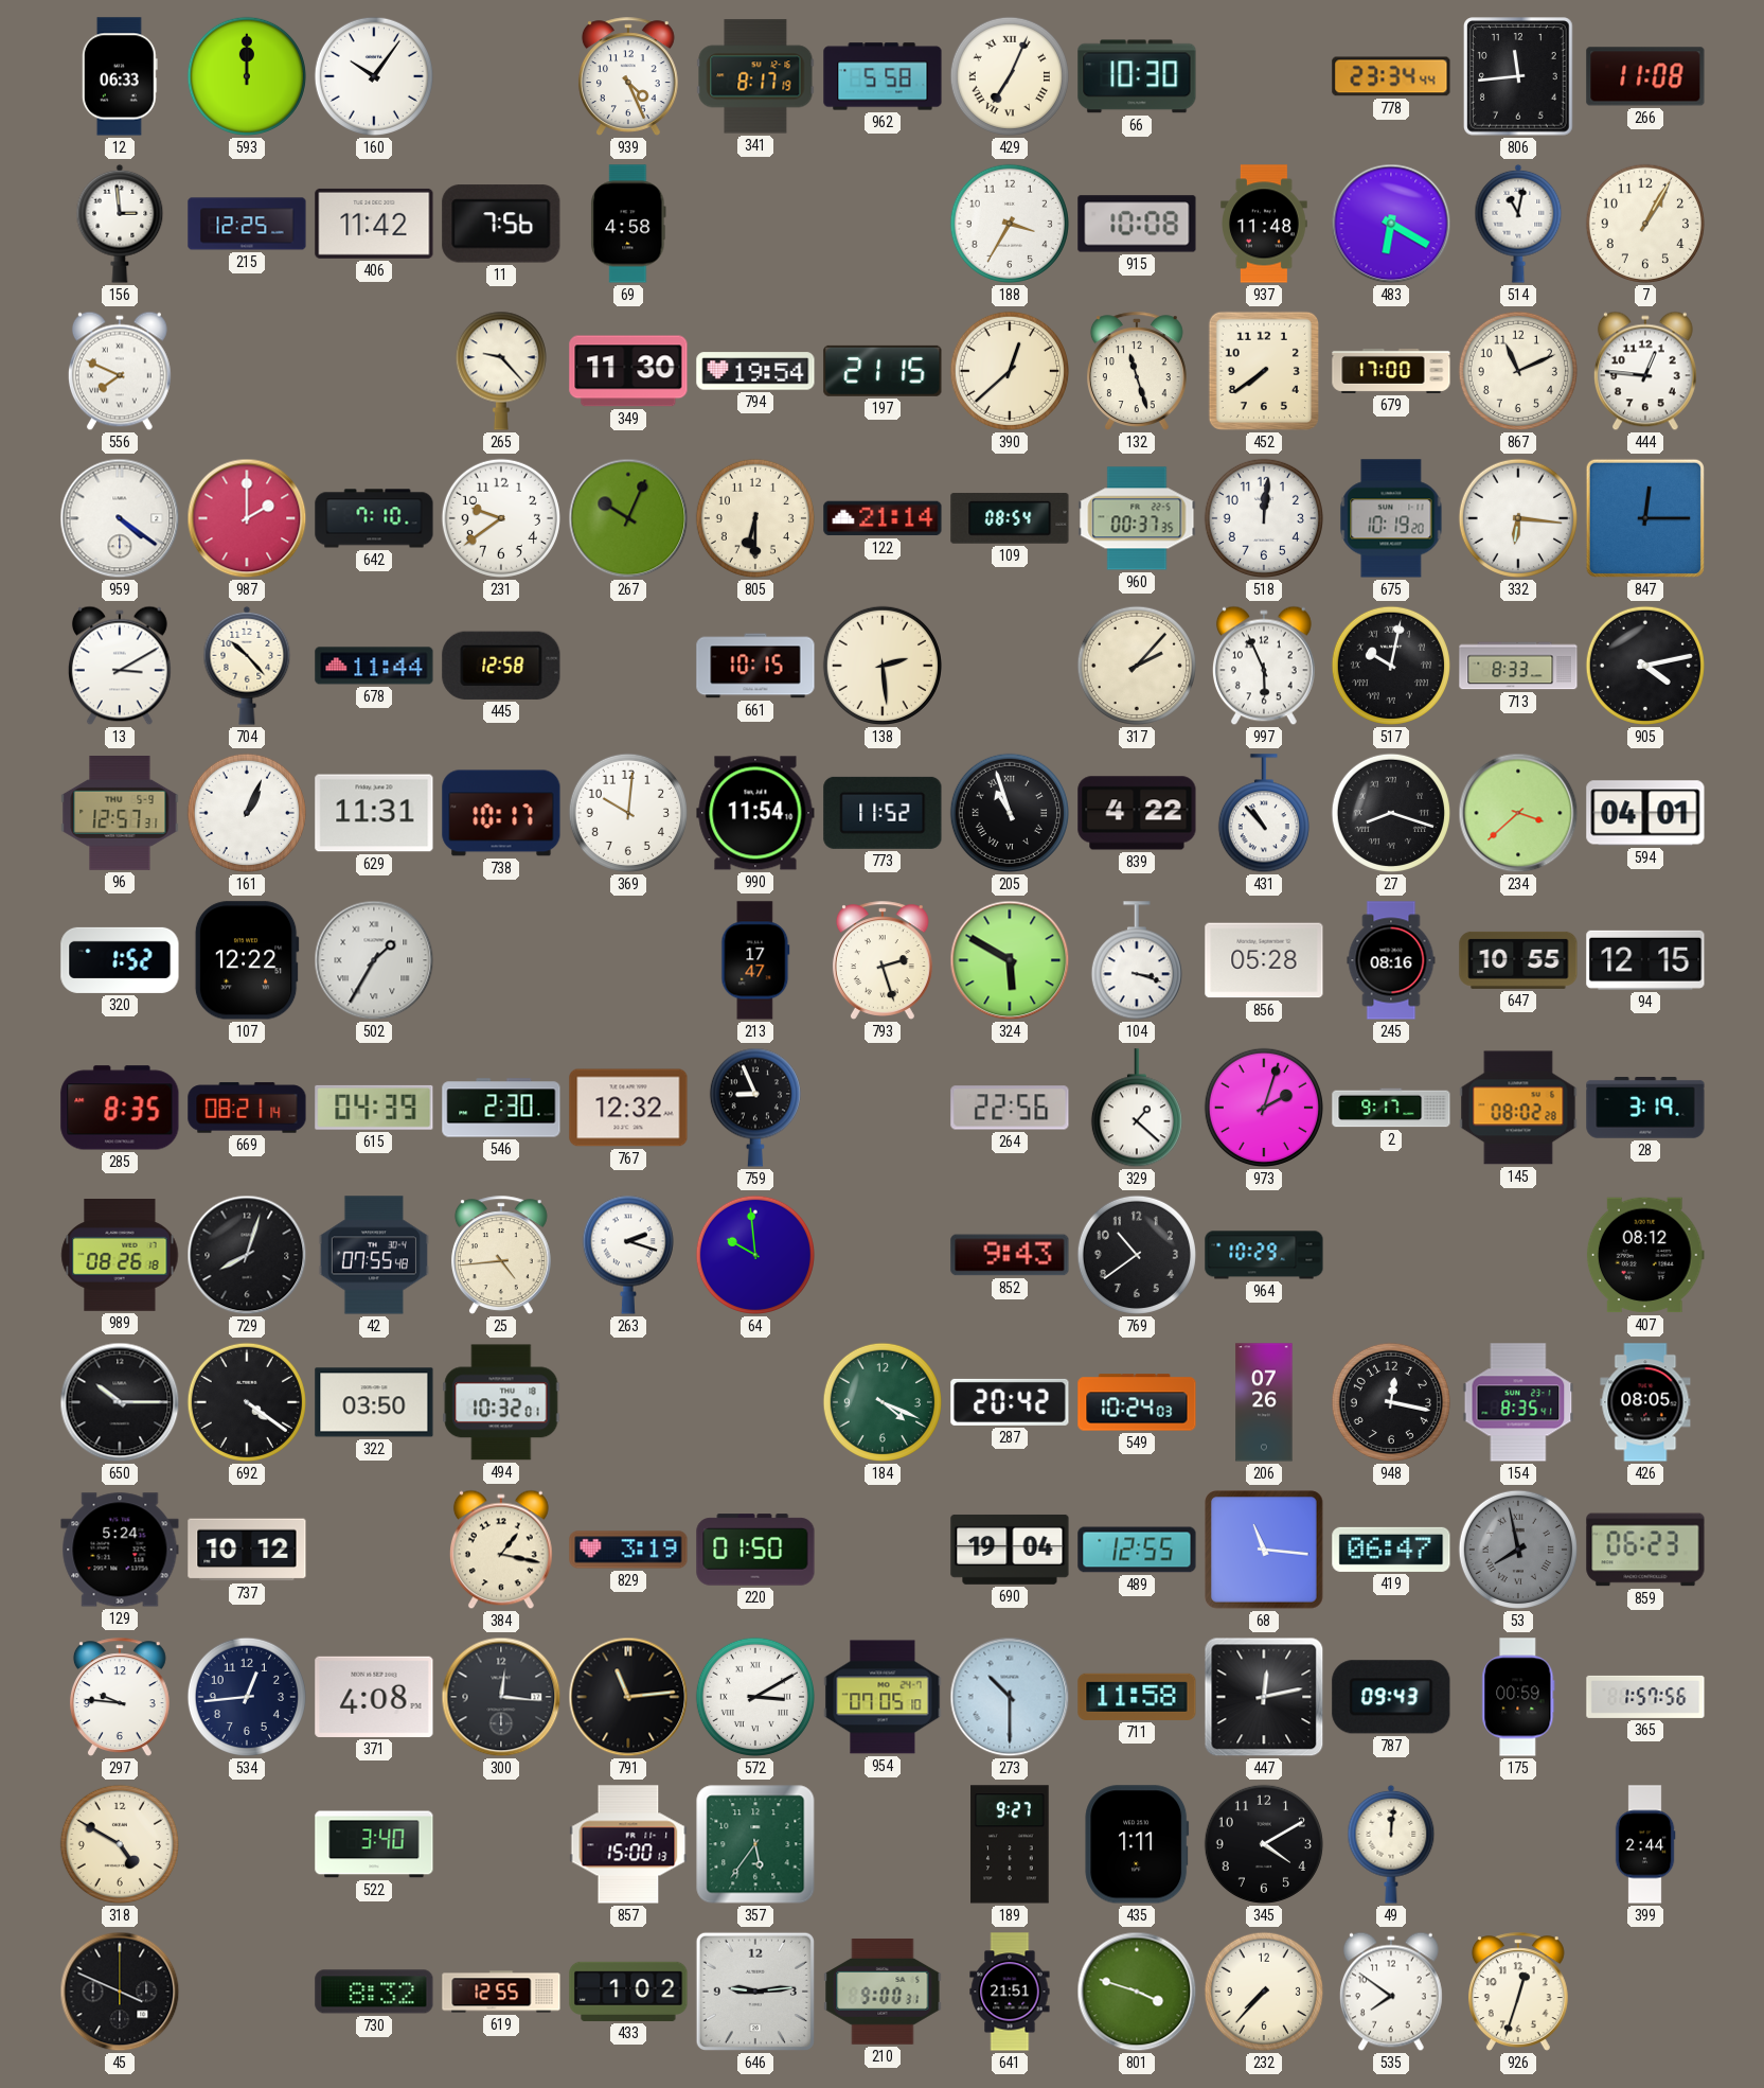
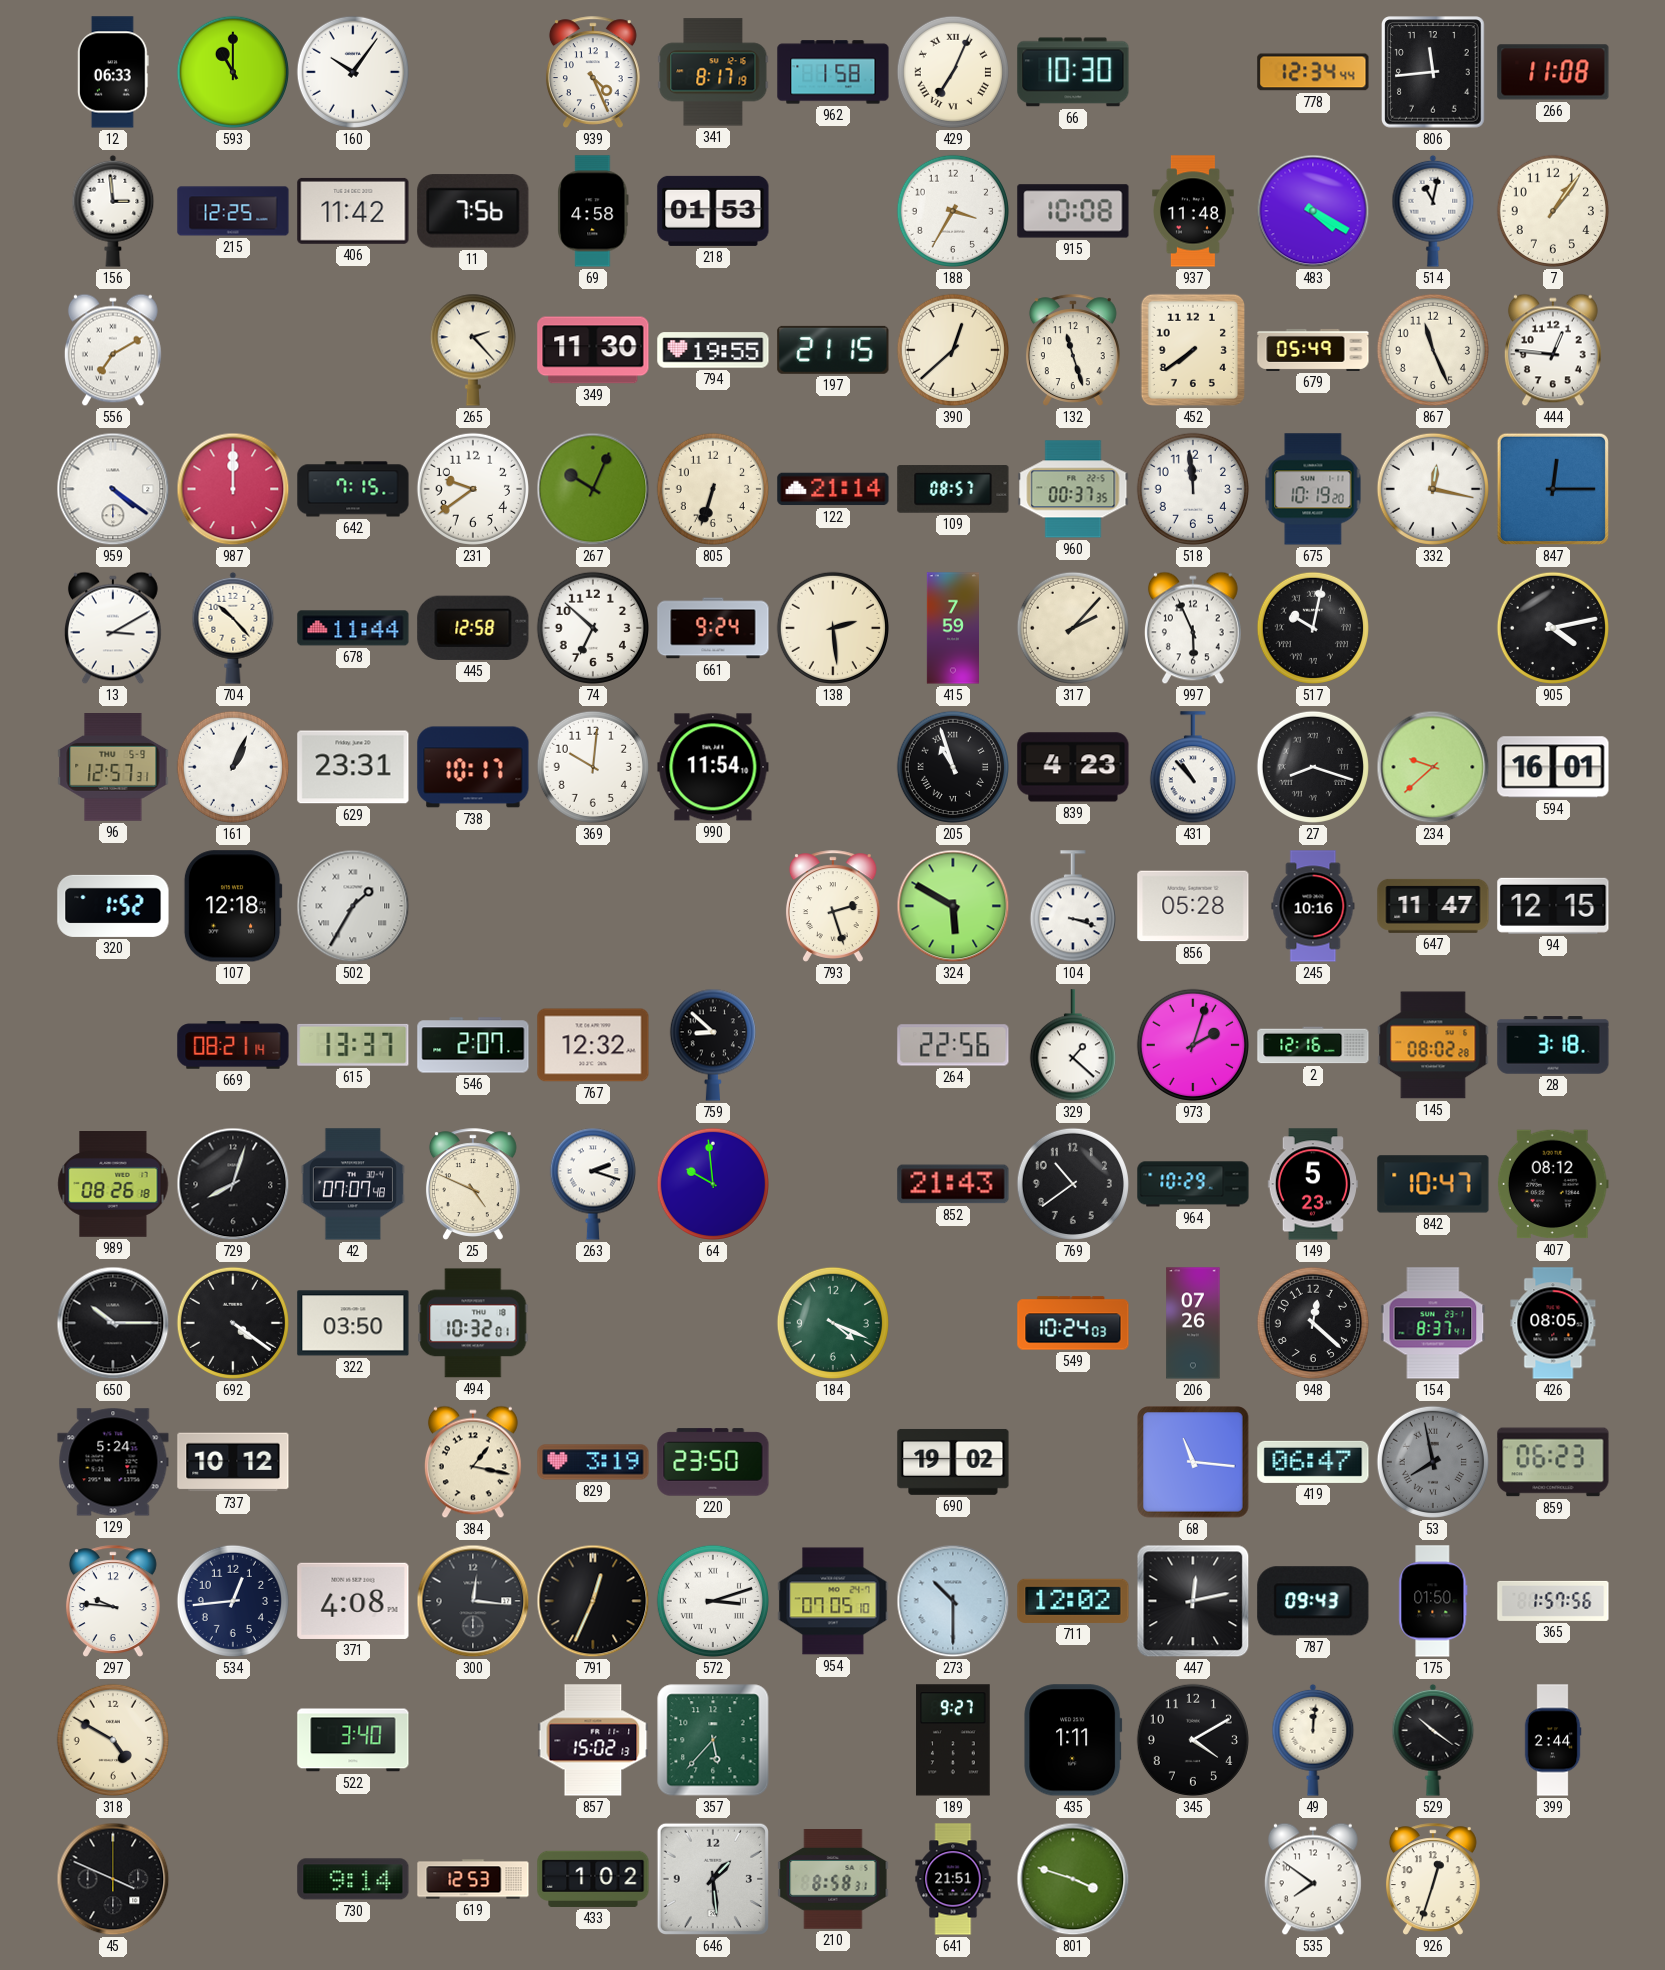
593: 12:00 -> 11:00 (233, 72)
962: 5:58 -> 1:58 (833, 72)
778: 23:34 -> 12:34 (1313, 72)
218: none -> 01:53 (713, 211)
483: 6:20 -> 4:20 (1313, 211)
7: 1:05 -> 1:06 (1553, 211)
556: 7:49 -> 7:10 (113, 350)
265: 9:23 -> 2:23 (473, 350)
794: 19:54 -> 19:55 (713, 350)
679: 17:00 -> 05:49 (1313, 350)
867: 11:11 -> 11:26 (1433, 350)
987: 2:00 -> 12:00 (233, 489)
642: 7:10 -> 7:15 (353, 489)
805: 6:30 -> 6:33 (713, 489)
109: 08:54 -> 08:57 (953, 489)
518: 12:01 -> 11:59 (1193, 489)
332: 6:16 -> 12:17 (1433, 489)
74: none -> 6:52 (593, 628)
661: 10:15 -> 9:24 (713, 628)
415: none -> 7:59 (952, 628)
713: 8:33 -> none (1518, 666)
629: 11:31 -> 23:31 (353, 767)
773: 11:52 -> none (883, 813)
839: 4:22 -> 4:23 (1073, 767)
234: 3:38 -> 9:38 (1433, 767)
594: 04:01 -> 16:01 (1553, 767)
107: 12:22 -> 12:18 (233, 906)
213: 17:47 -> none (755, 960)
245: 08:16 -> 10:16 (1313, 906)
647: 10:55 -> 11:47 (1433, 906)
285: 8:35 -> none (120, 1108)
615: 04:39 -> 13:37 (353, 1045)
546: 2:30 -> 2:07 (473, 1045)
759: 8:56 -> 8:52 (713, 1045)
2: 9:17 -> 12:16 (1313, 1045)
28: 3:19 -> 3:18 (1553, 1045)
42: 07:55 -> 07:07 (353, 1184)
25: 4:44 -> 4:49 (473, 1184)
852: 9:43 -> 21:43 (953, 1184)
149: none -> 5:23 (1312, 1184)
842: none -> 10:47 (1433, 1184)
287: 20:42 -> none (1010, 1402)
948: 12:17 -> 12:22 (1313, 1323)
154: 8:35 -> 8:37 (1433, 1323)
220: 01:50 -> 23:50 (713, 1462)
690: 19:04 -> 19:02 (953, 1462)
489: 12:55 -> none (1137, 1550)
791: 11:14 -> 12:34 (593, 1601)
572: 3:10 -> 3:12 (713, 1601)
711: 11:58 -> 12:02 (1073, 1601)
175: 00:59 -> 01:50 (1433, 1601)
857: 15:00 -> 15:02 (593, 1740)
357: 5:36 -> 5:37 (713, 1740)
529: none -> 10:21 (1433, 1740)
730: 8:32 -> 9:14 (353, 1879)
619: 12:55 -> 12:53 (473, 1879)
646: 9:14 -> 1:29 (713, 1879)
210: 9:00 -> 8:58 (833, 1880)
232: 7:37 -> none (1264, 1992)
